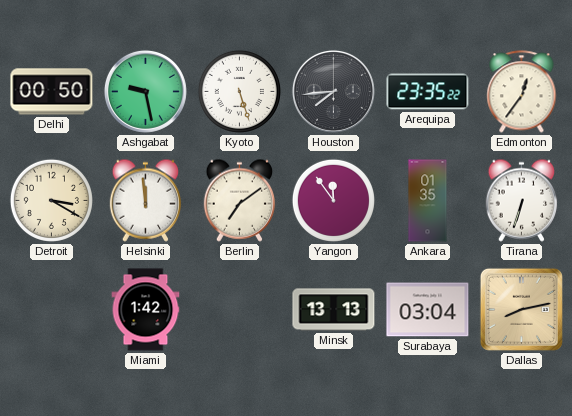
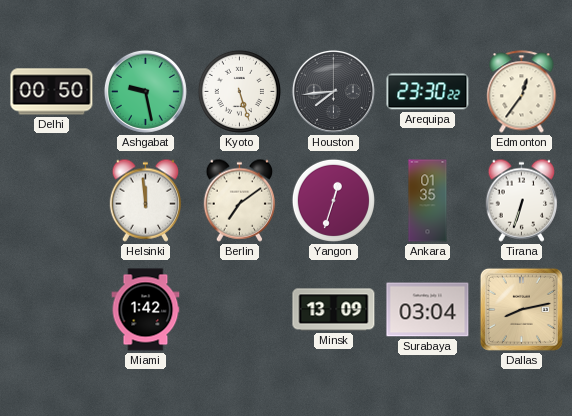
Arequipa: 23:35 -> 23:30 (428, 92)
Detroit: 3:20 -> none (51, 200)
Yangon: 11:54 -> 12:33 (333, 200)
Minsk: 13:13 -> 13:09 (334, 310)
